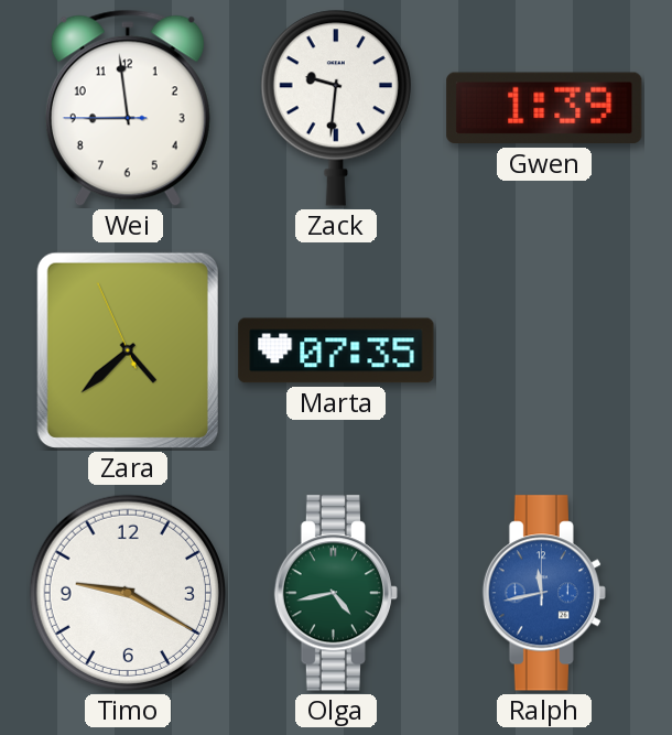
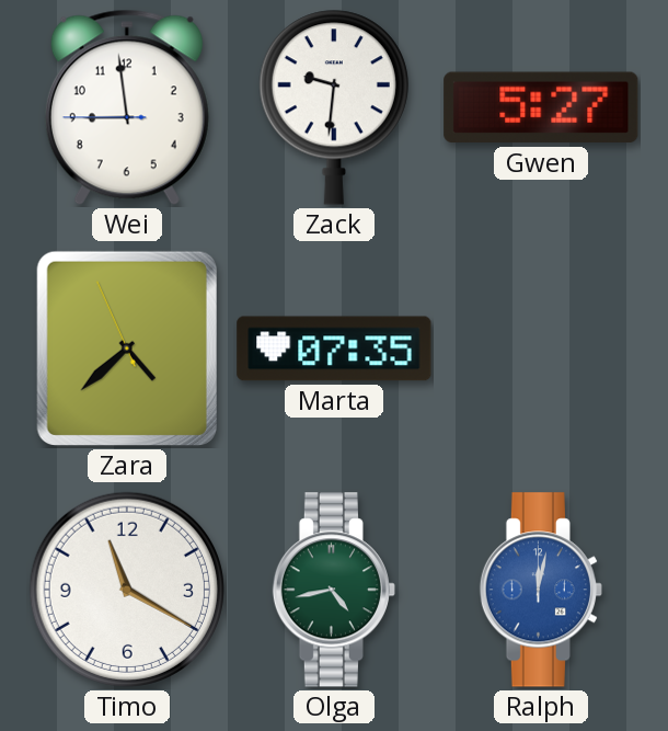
Gwen: 1:39 -> 5:27 (541, 107)
Timo: 9:20 -> 11:20 (127, 590)
Ralph: 11:43 -> 12:02 (540, 590)
